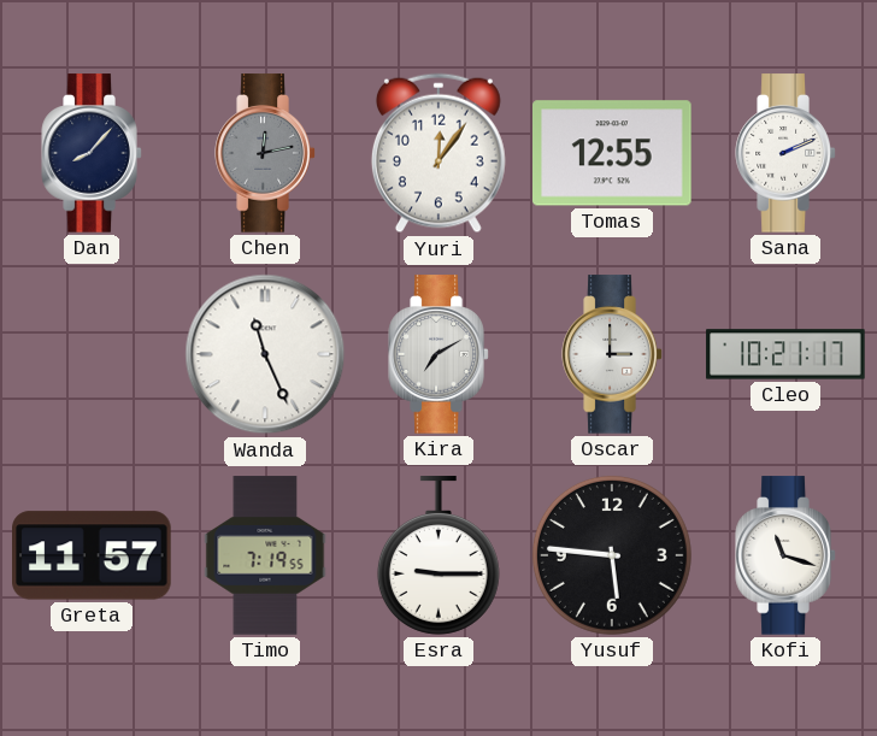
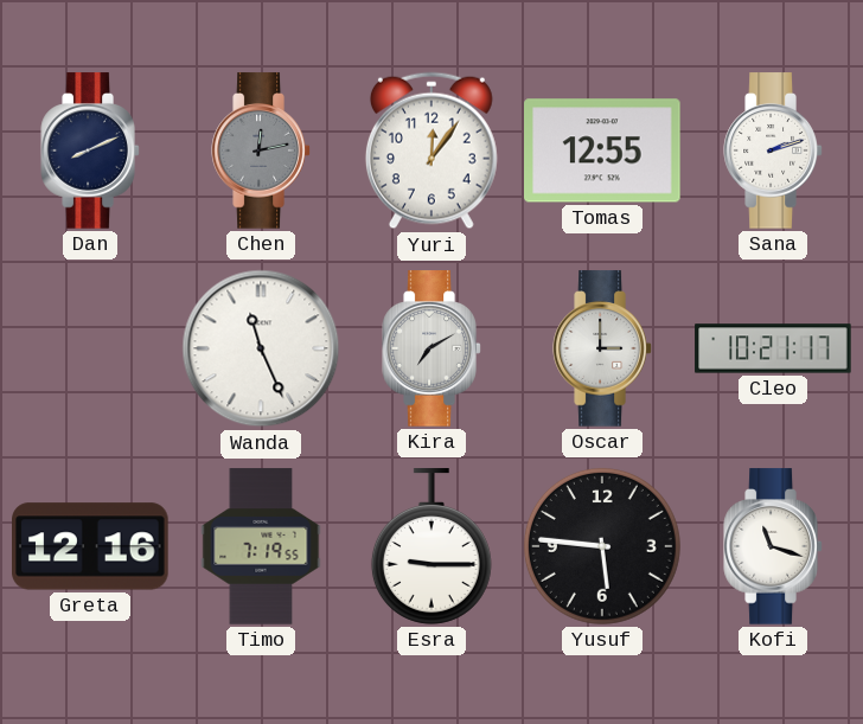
Dan: 8:07 -> 8:11 (90, 150)
Sana: 2:11 -> 2:12 (773, 150)
Greta: 11:57 -> 12:16 (91, 546)
